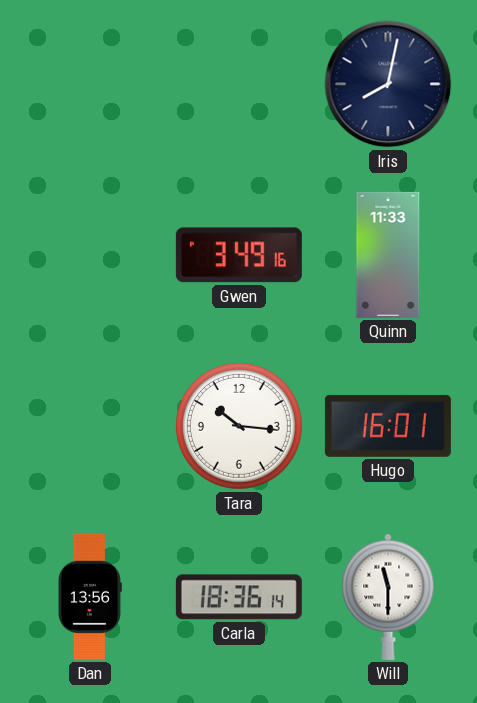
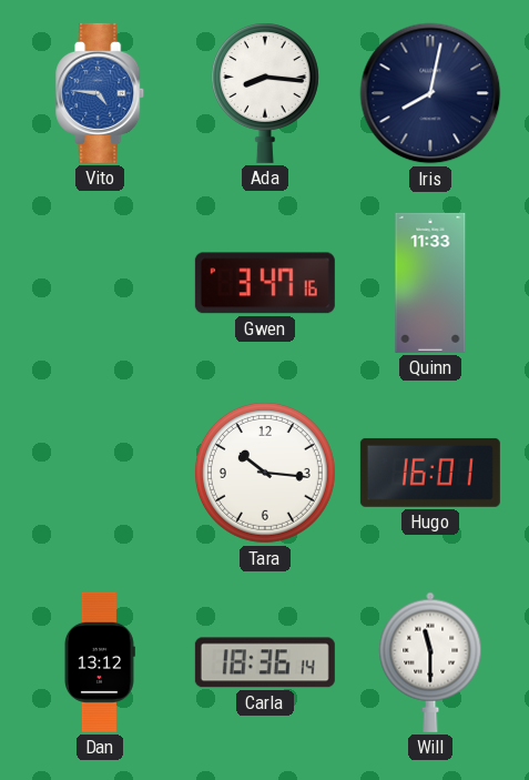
Vito: none -> 4:46 (101, 93)
Ada: none -> 8:16 (265, 93)
Gwen: 3:49 -> 3:47 (265, 283)
Dan: 13:56 -> 13:12 (100, 662)
